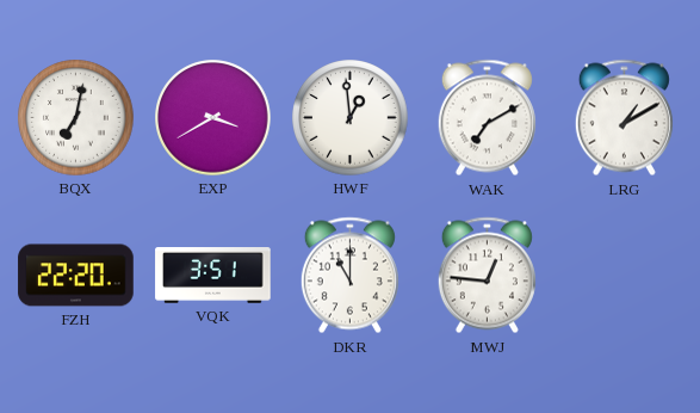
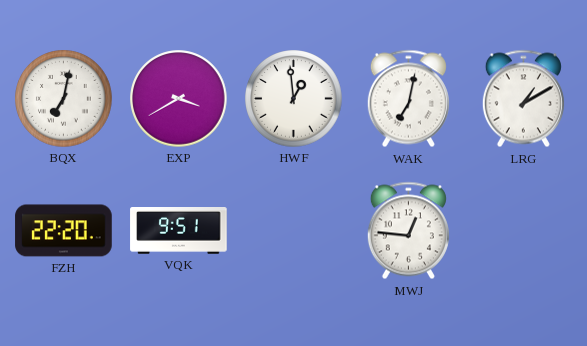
WAK: 7:10 -> 7:02 (408, 99)
VQK: 3:51 -> 9:51 (179, 231)
DKR: 11:00 -> none (349, 276)
